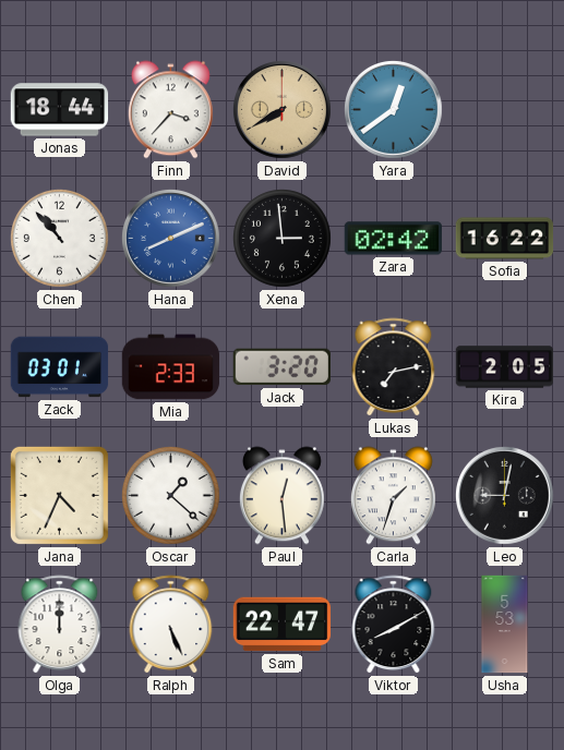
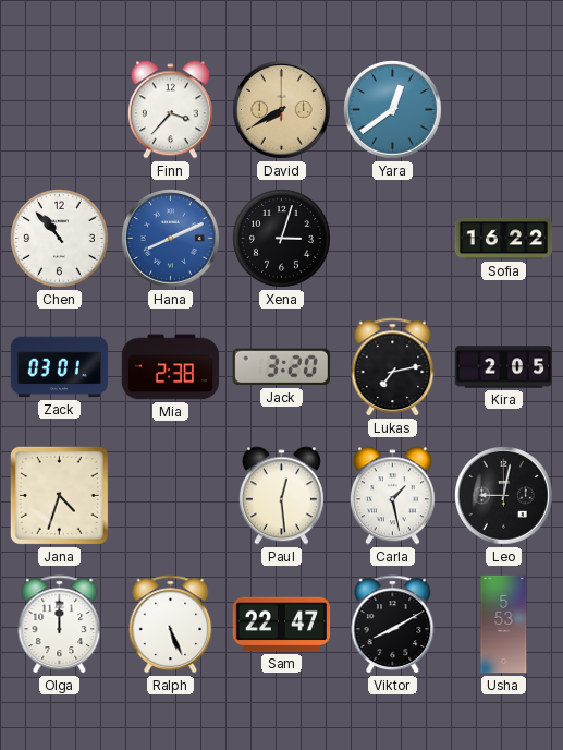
Jonas: 18:44 -> none (60, 110)
Xena: 2:59 -> 3:03 (282, 239)
Zara: 02:42 -> none (393, 239)
Mia: 2:33 -> 2:38 (171, 367)
Jana: 4:34 -> 4:33 (59, 495)
Oscar: 1:22 -> none (171, 496)
Carla: 1:33 -> 1:28 (392, 496)
